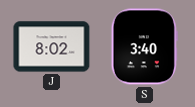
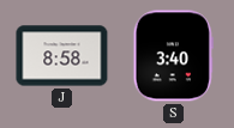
J: 8:02 -> 8:58 (62, 56)
